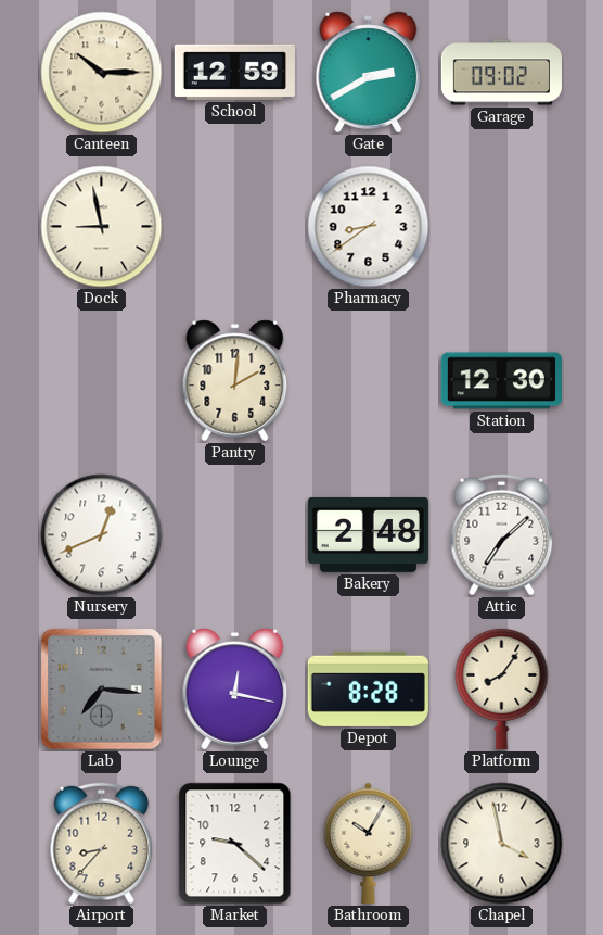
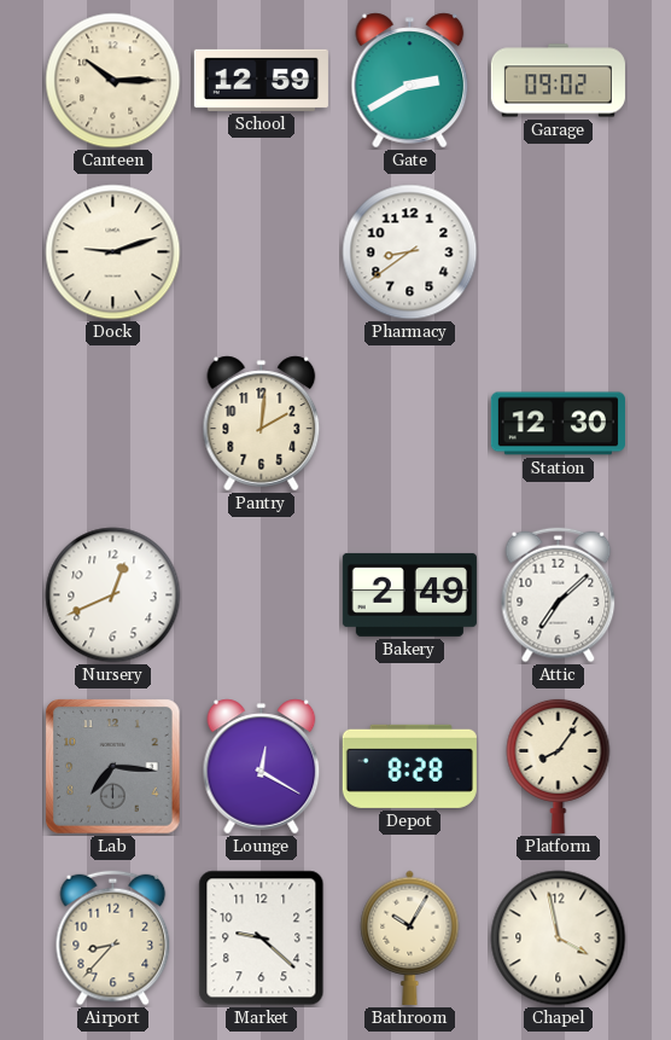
Dock: 8:58 -> 9:12 (113, 252)
Bakery: 2:48 -> 2:49 (409, 594)
Lounge: 12:17 -> 12:20 (262, 767)
